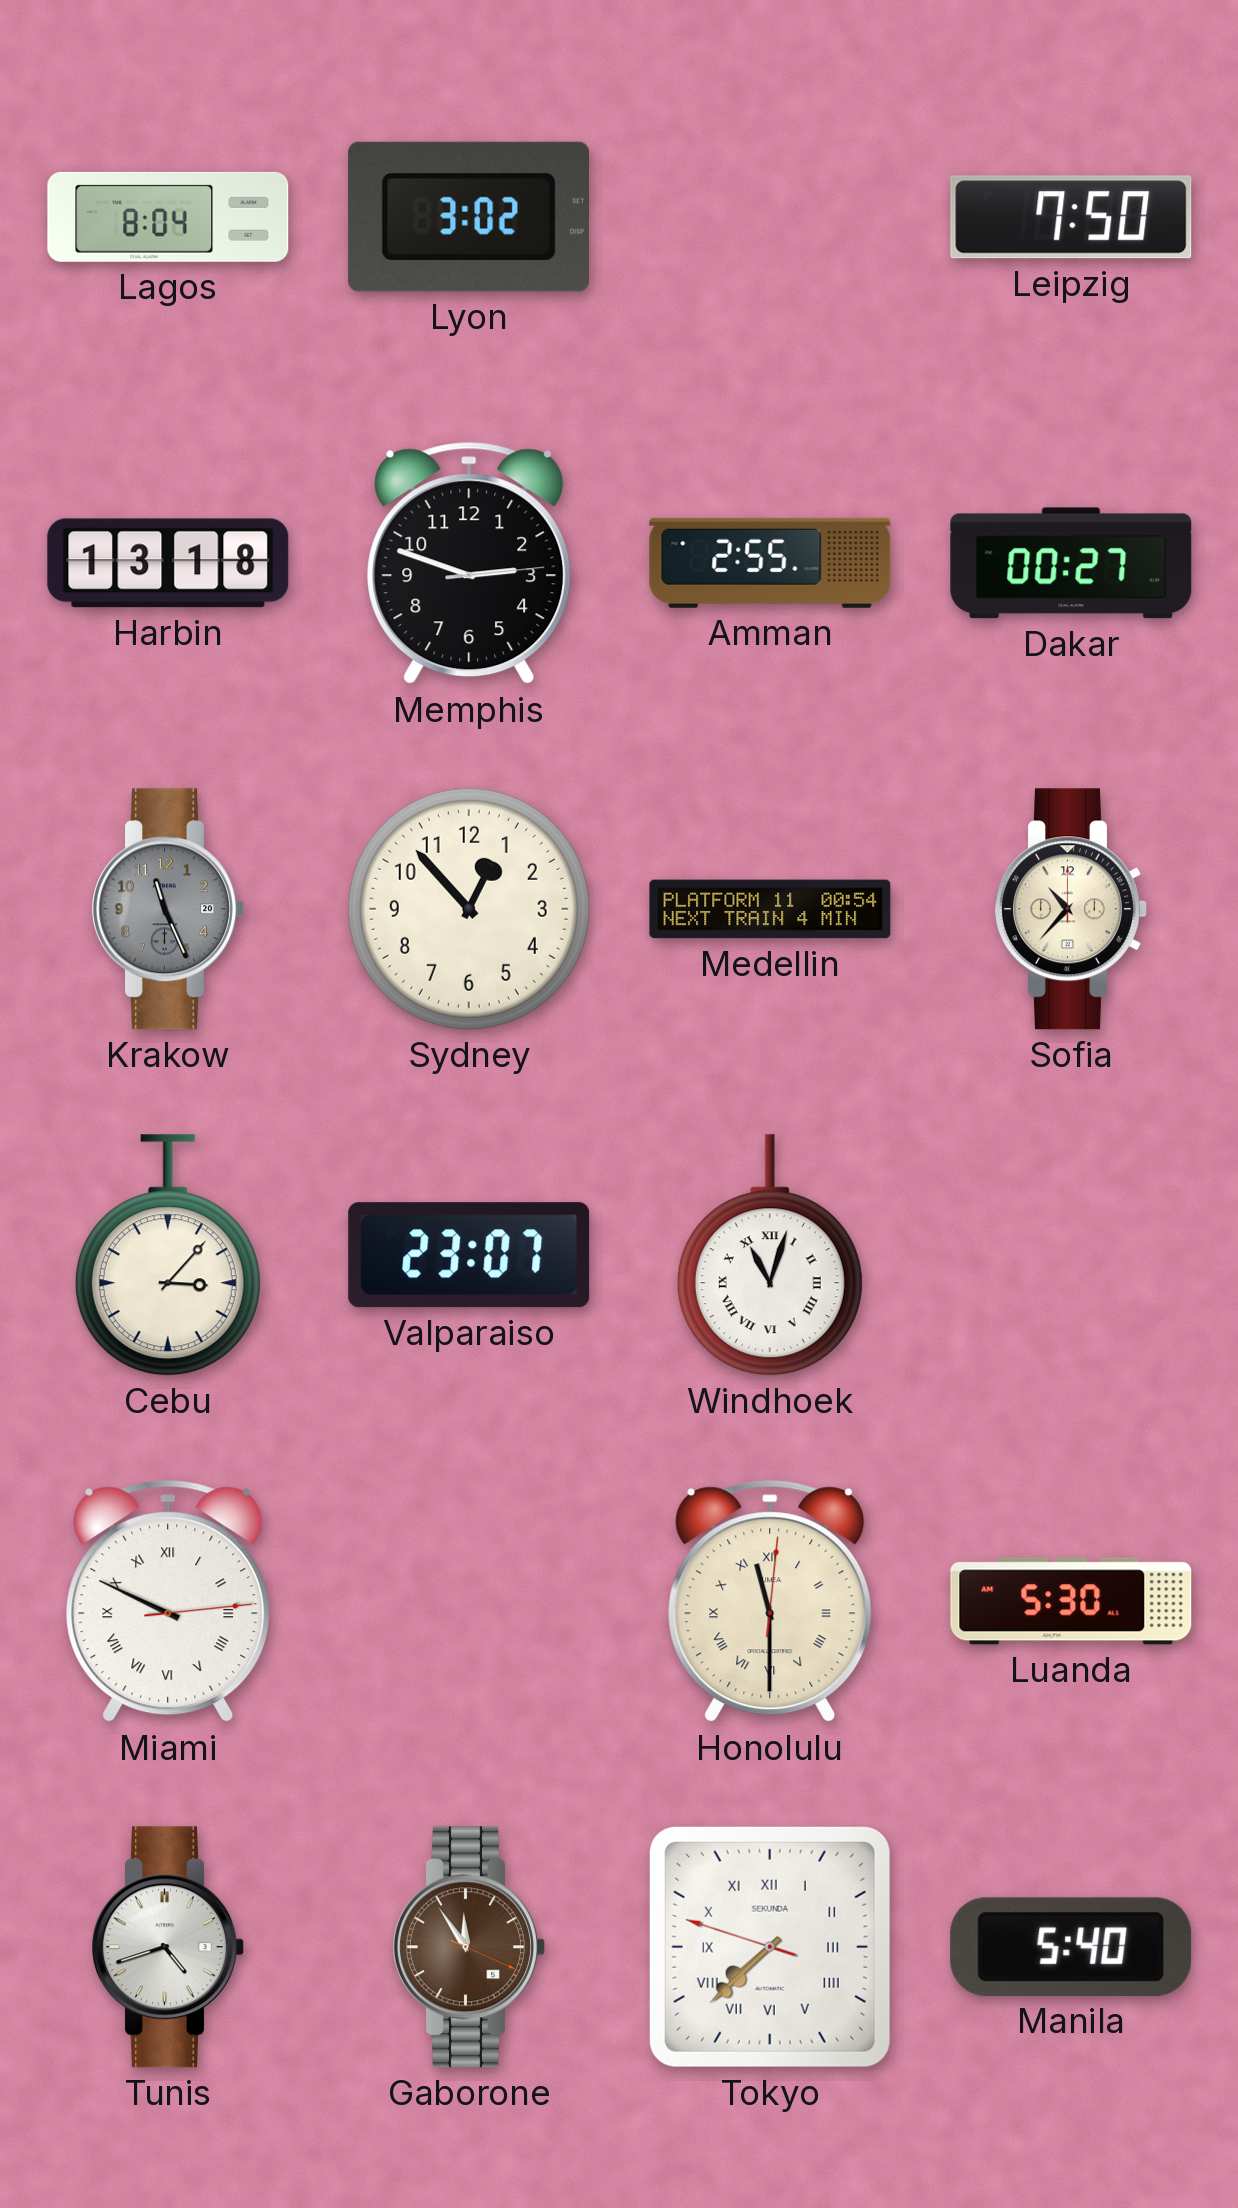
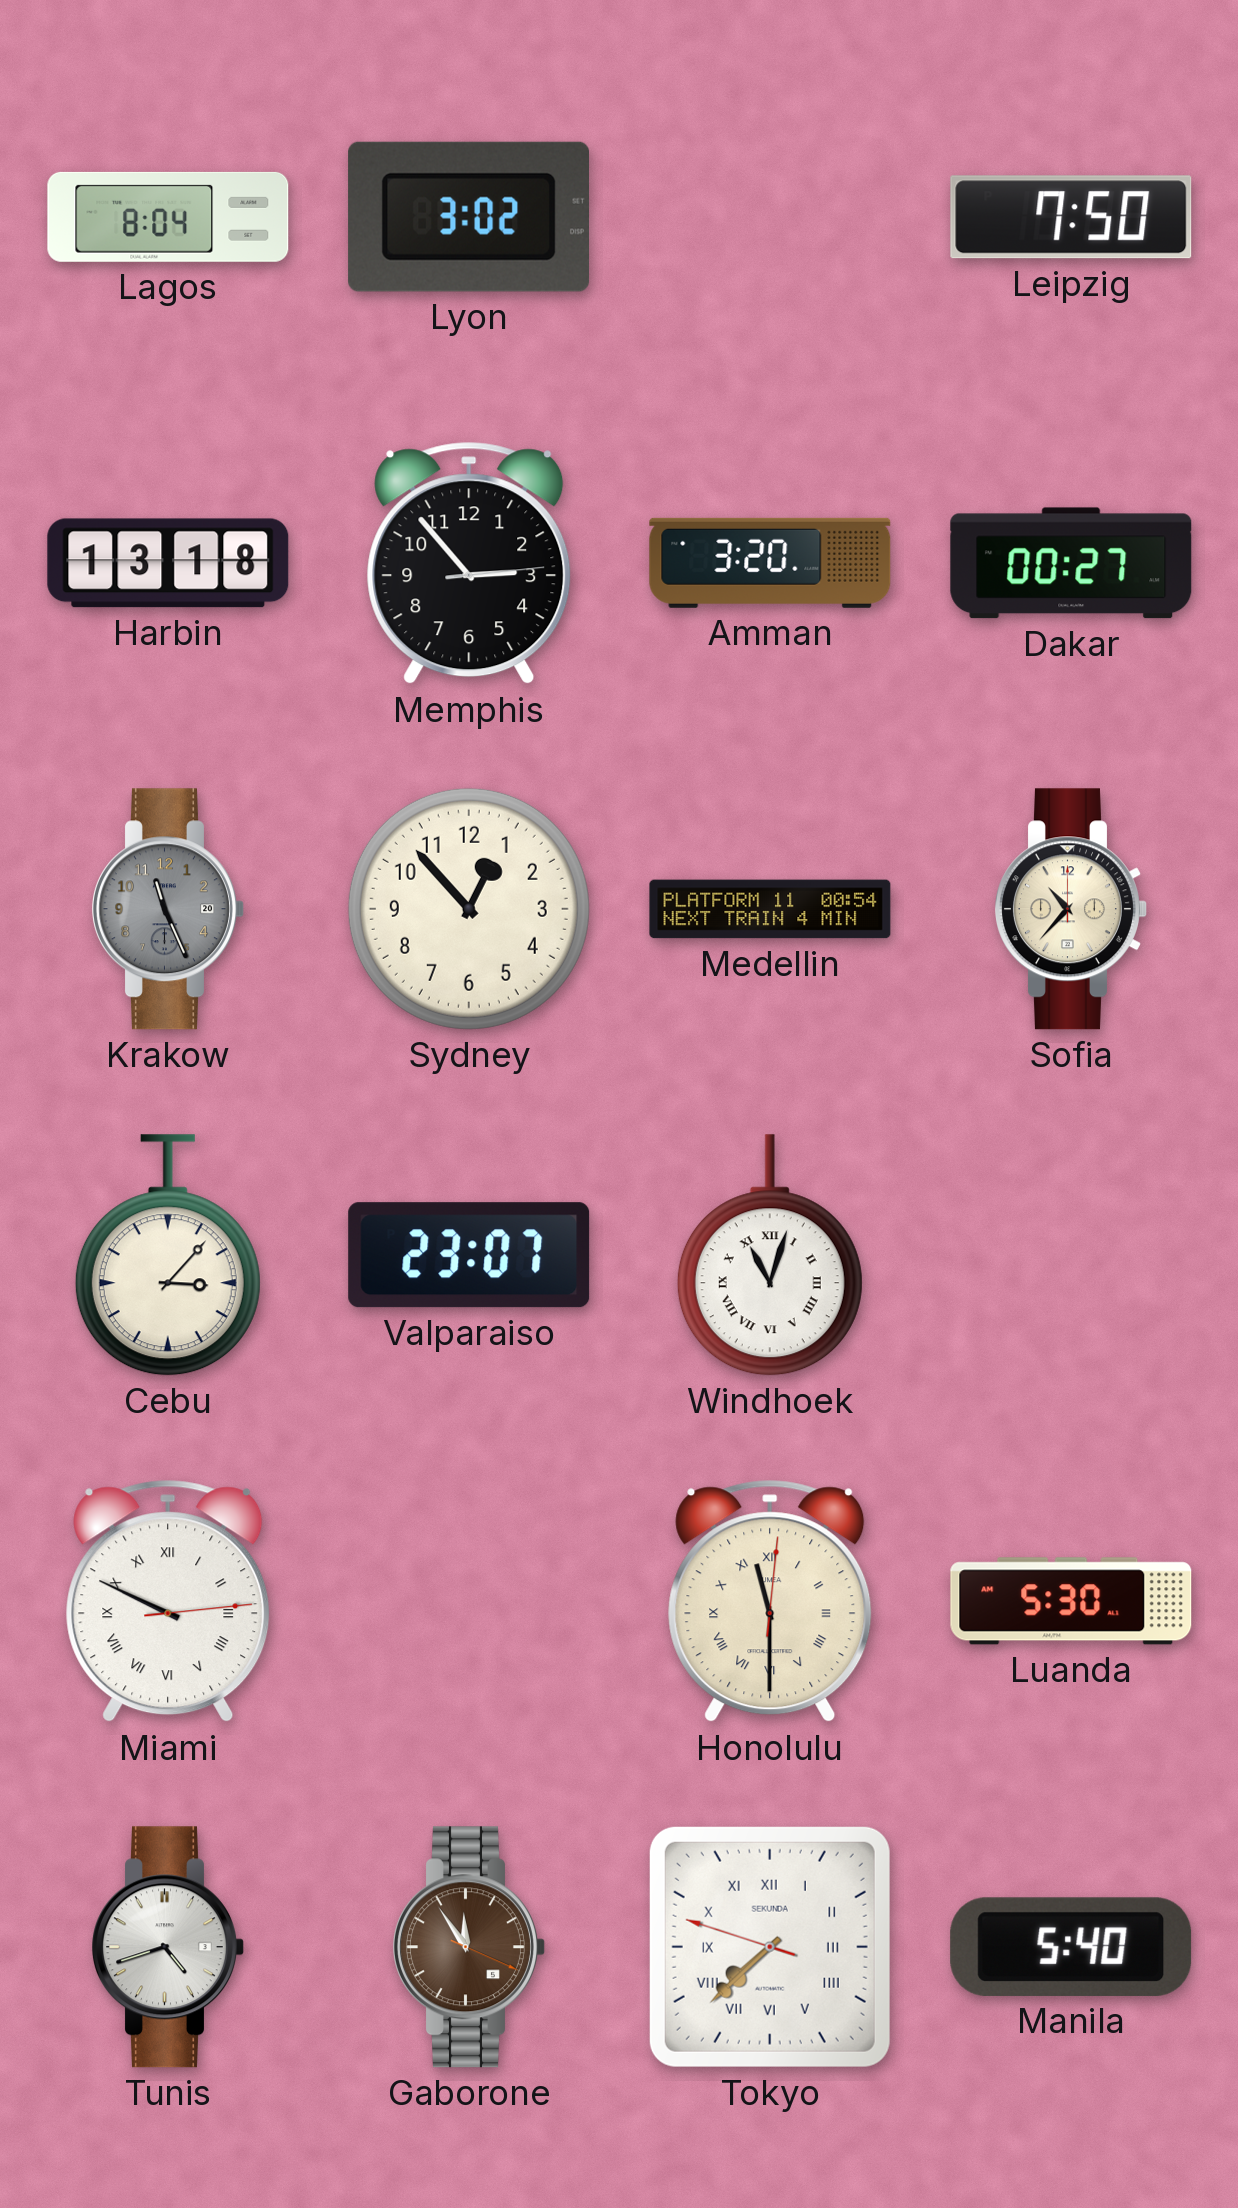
Memphis: 2:48 -> 2:53 (469, 563)
Amman: 2:55 -> 3:20 (770, 563)
